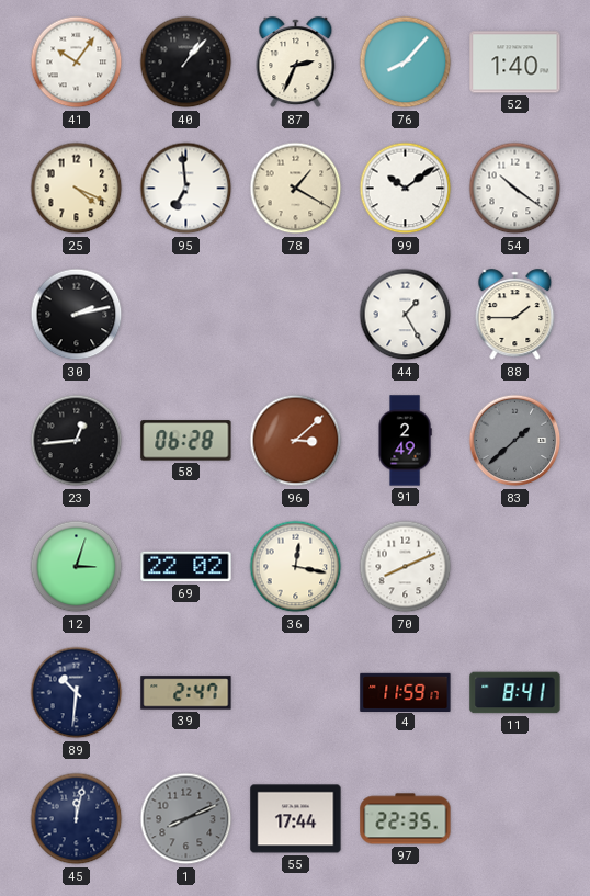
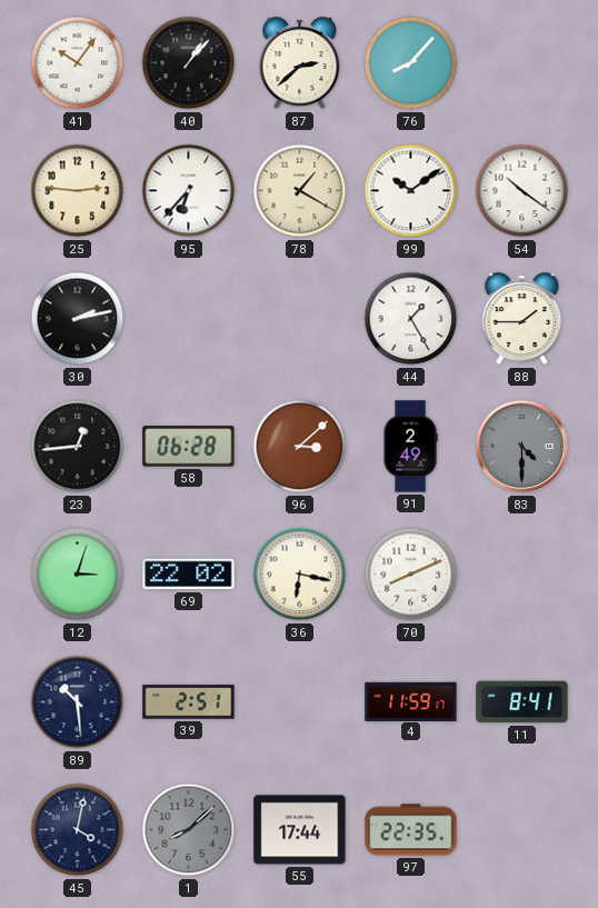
87: 2:34 -> 2:38 (300, 63)
52: 1:40 -> none (515, 63)
25: 4:19 -> 2:46 (78, 191)
95: 6:59 -> 6:37 (189, 191)
83: 1:38 -> 4:30 (522, 447)
36: 12:17 -> 6:17 (300, 575)
89: 10:31 -> 10:29 (78, 702)
39: 2:47 -> 2:51 (189, 702)
45: 12:02 -> 4:02 (78, 830)
1: 8:11 -> 8:08 (189, 830)
